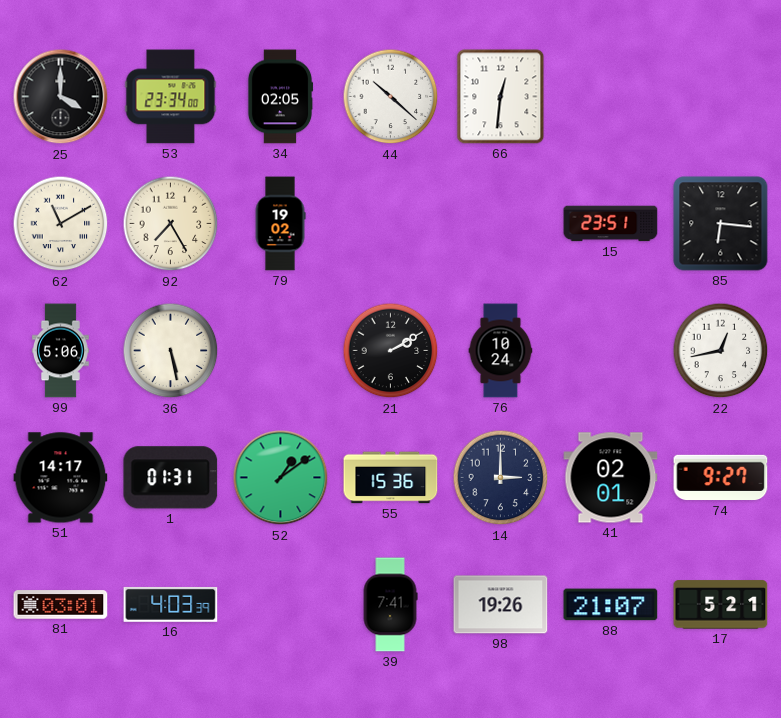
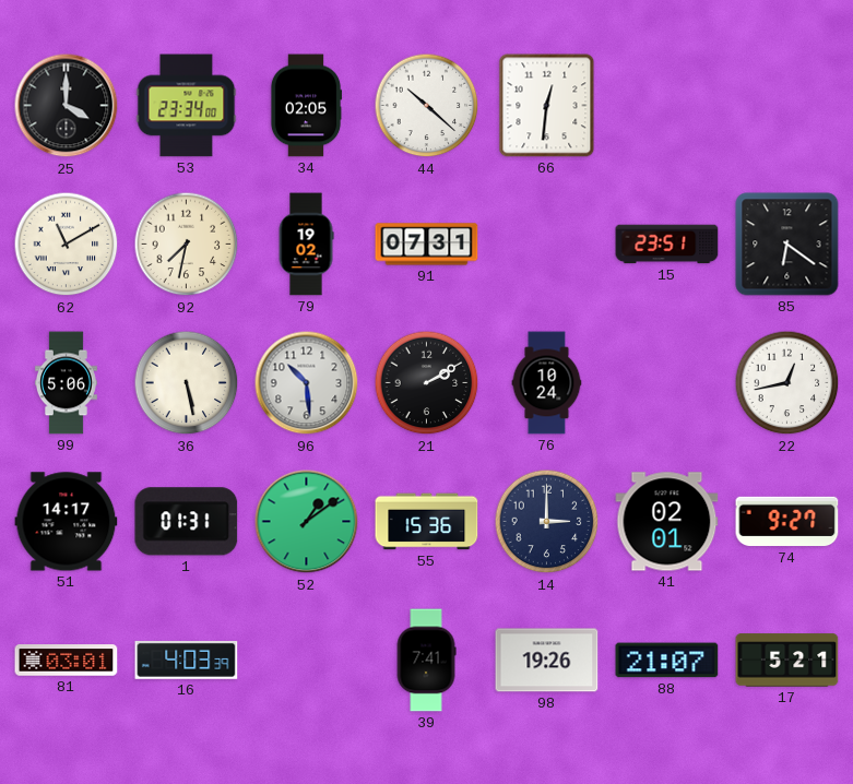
92: 7:25 -> 7:32 (187, 245)
91: none -> 07:31 (427, 245)
85: 6:16 -> 6:21 (787, 245)
96: none -> 10:29 (307, 383)
